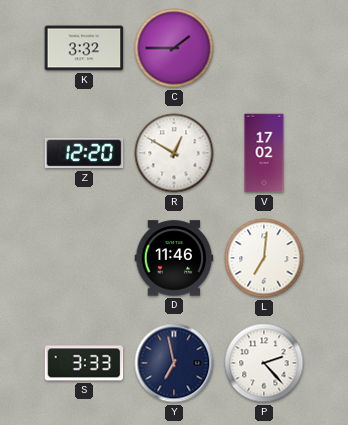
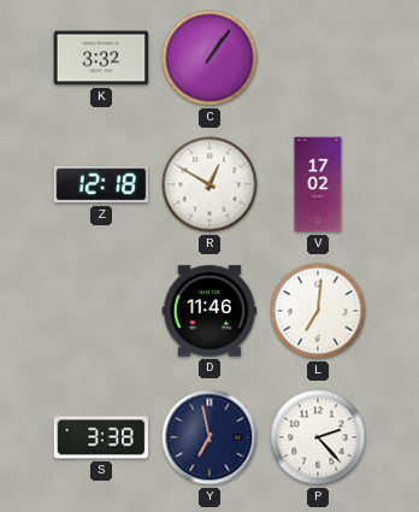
C: 1:45 -> 1:06 (209, 58)
Z: 12:20 -> 12:18 (101, 184)
S: 3:33 -> 3:38 (101, 437)
